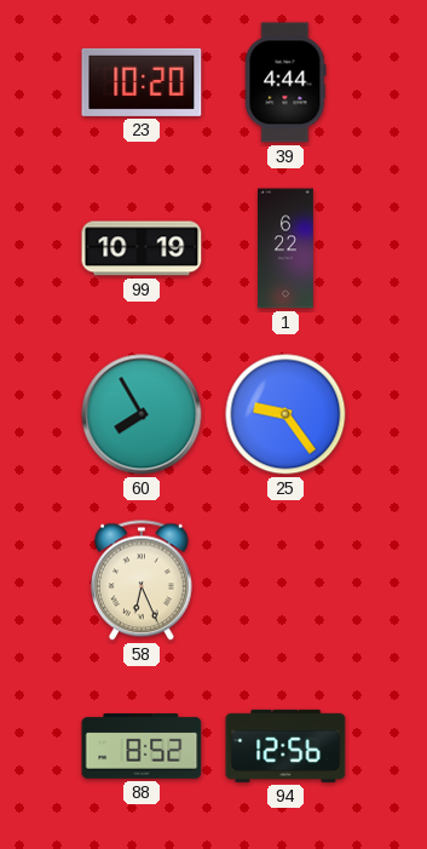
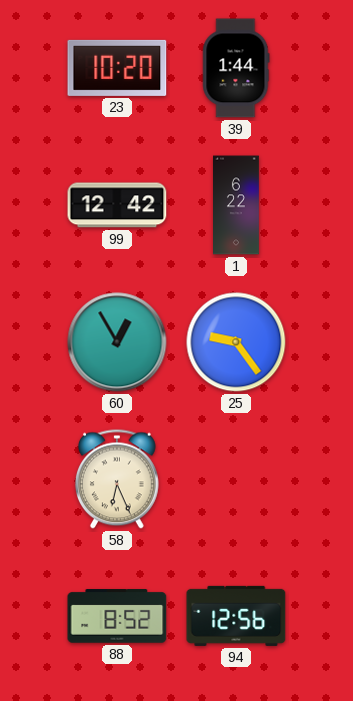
39: 4:44 -> 1:44 (236, 68)
99: 10:19 -> 12:42 (117, 205)
60: 7:55 -> 12:55 (117, 342)
